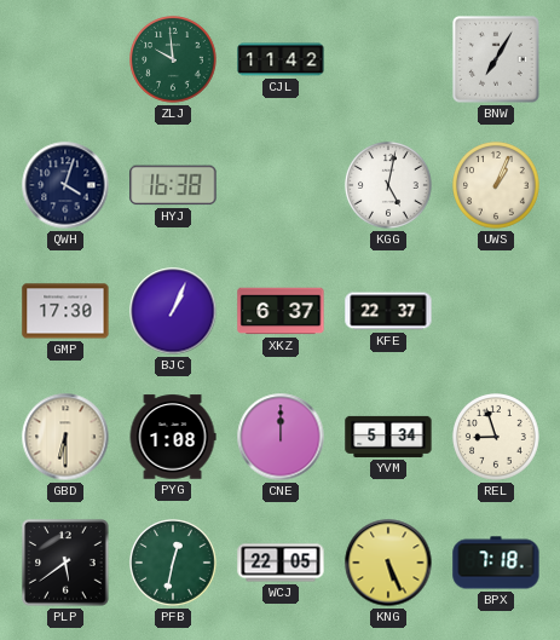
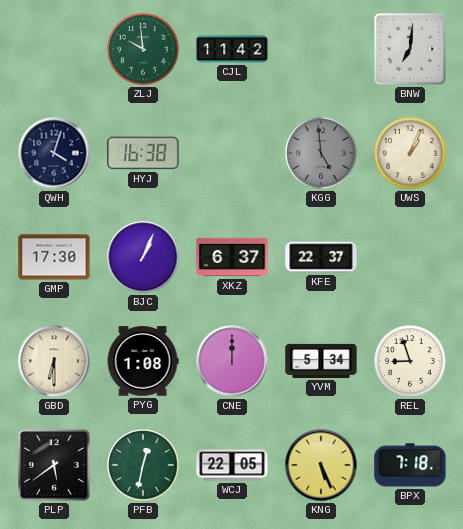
BNW: 7:05 -> 7:01 (411, 50)
KGG: 5:02 -> 4:59 (322, 154)
KGG dial: white -> grey (322, 154)
